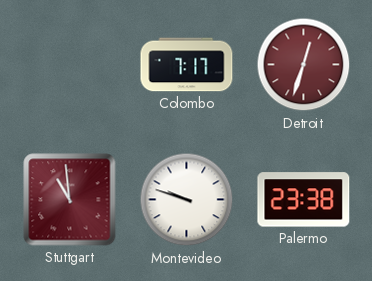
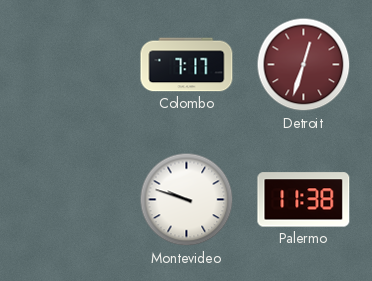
Stuttgart: 10:59 -> none (70, 200)
Palermo: 23:38 -> 11:38 (304, 200)
